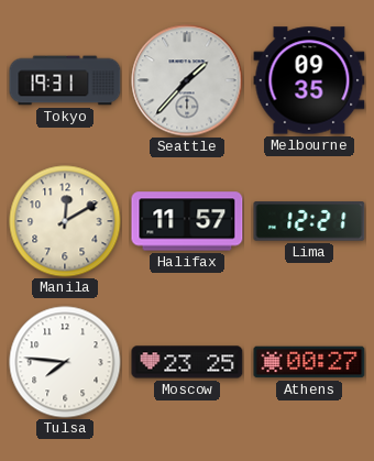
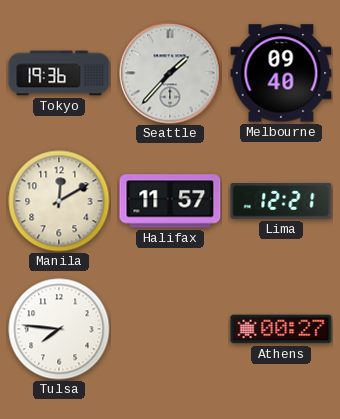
Tokyo: 19:31 -> 19:36 (59, 73)
Melbourne: 09:35 -> 09:40 (281, 73)
Moscow: 23:25 -> none (187, 362)
